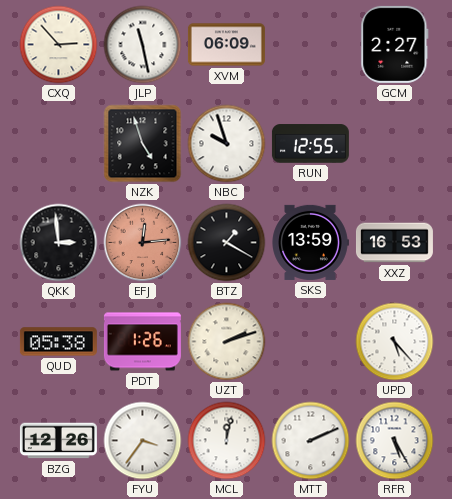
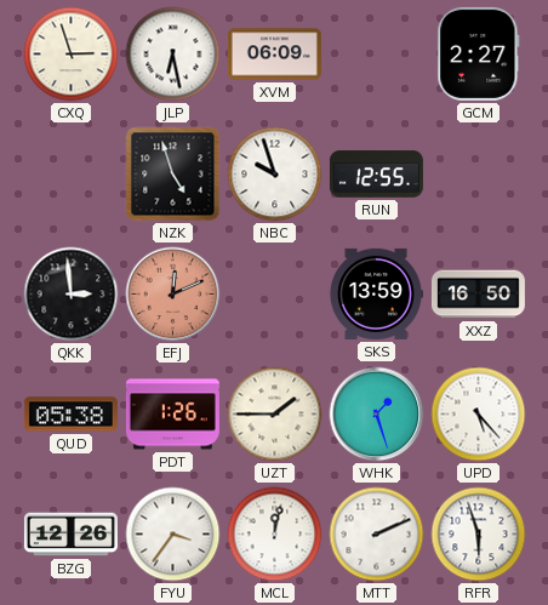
CXQ: 2:53 -> 2:57 (72, 55)
JLP: 11:28 -> 6:28 (173, 55)
EFJ: 12:14 -> 12:11 (173, 295)
BTZ: 1:20 -> none (227, 243)
XXZ: 16:53 -> 16:50 (478, 295)
UZT: 2:12 -> 1:45 (275, 415)
WHK: none -> 1:27 (377, 415)
RFR: 5:25 -> 5:57 (479, 535)
